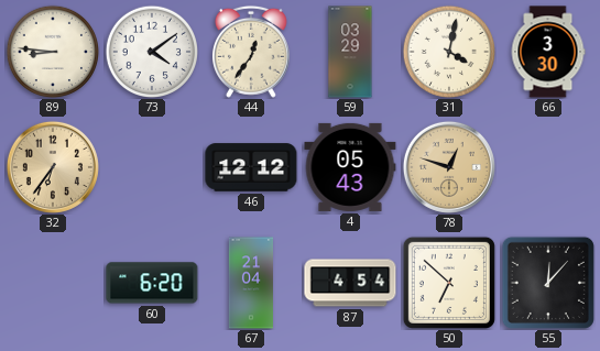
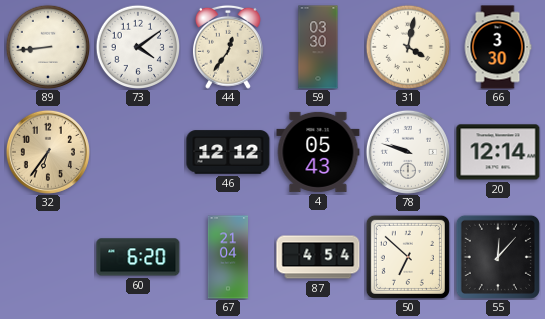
89: 8:46 -> 8:44 (47, 46)
59: 03:29 -> 03:30 (318, 47)
78: 12:48 -> 9:48 (408, 152)
78 dial: champagne -> white (408, 152)
20: none -> 12:14 (498, 152)
